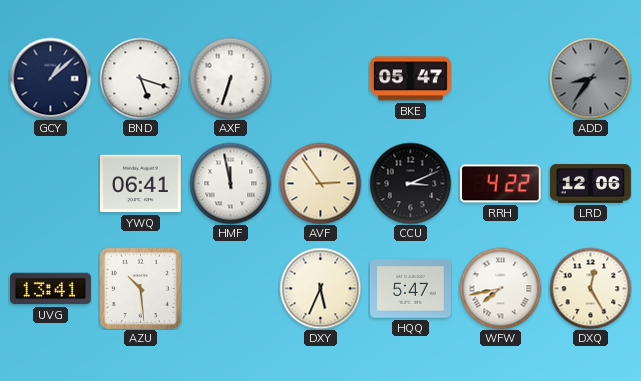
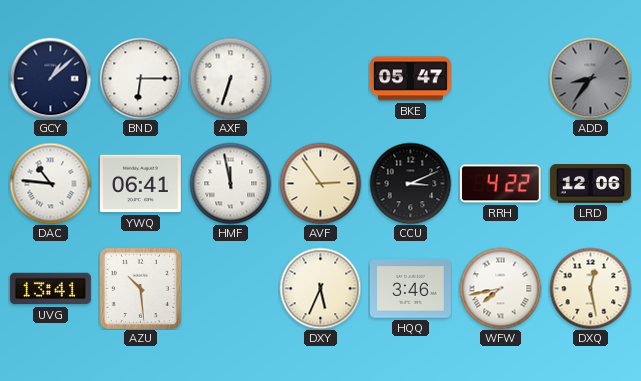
BND: 5:18 -> 6:15 (140, 78)
DAC: none -> 10:46 (50, 183)
HQQ: 5:47 -> 3:46 (410, 289)
DXQ: 12:25 -> 12:28 (590, 288)
